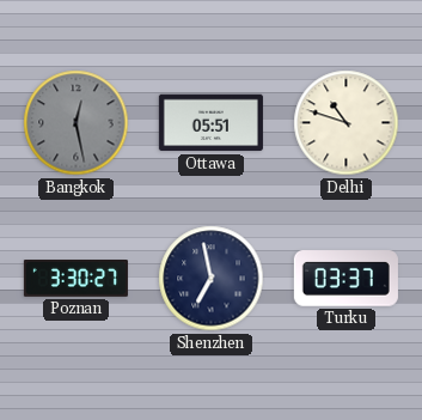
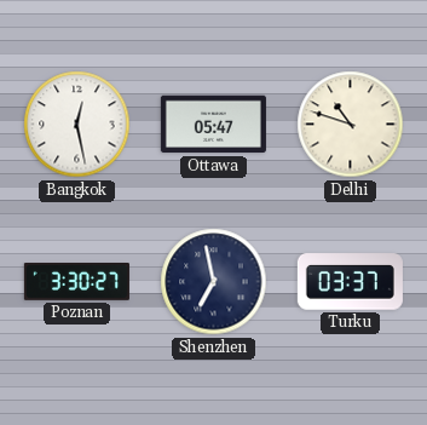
Bangkok dial: grey -> white (77, 125)
Ottawa: 05:51 -> 05:47 (213, 125)
